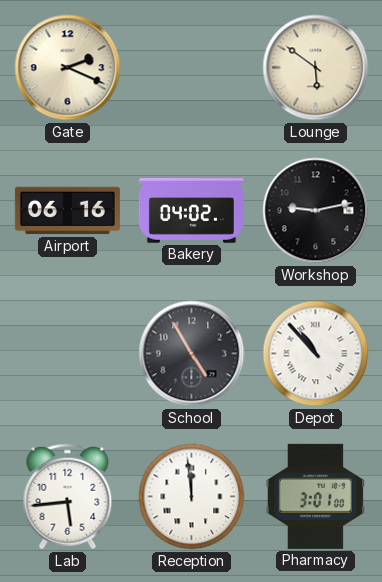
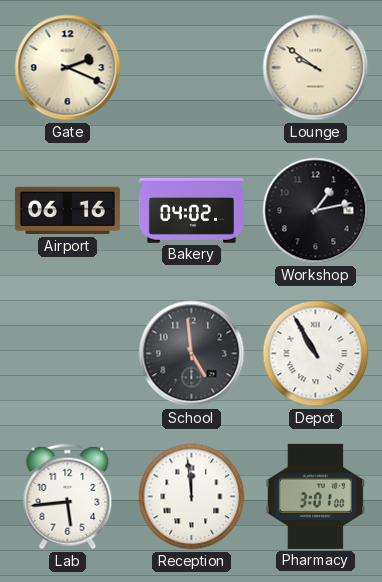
Lounge: 5:51 -> 9:51 (316, 68)
Workshop: 9:13 -> 1:13 (316, 211)
School: 4:55 -> 4:59 (192, 354)
Depot: 10:53 -> 10:55 (316, 354)
